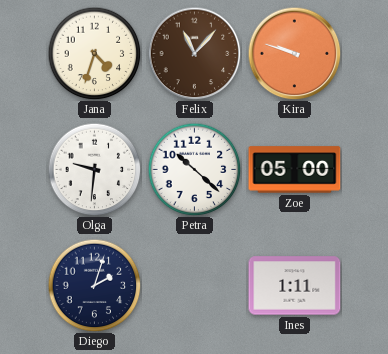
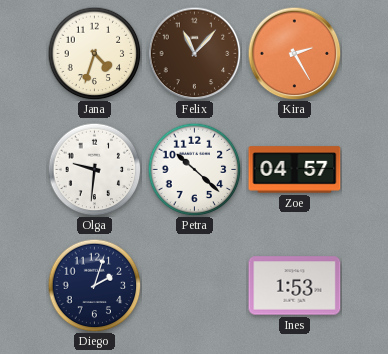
Kira: 9:48 -> 2:25 (294, 53)
Zoe: 05:00 -> 04:57 (295, 170)
Ines: 1:11 -> 1:53 (295, 286)
